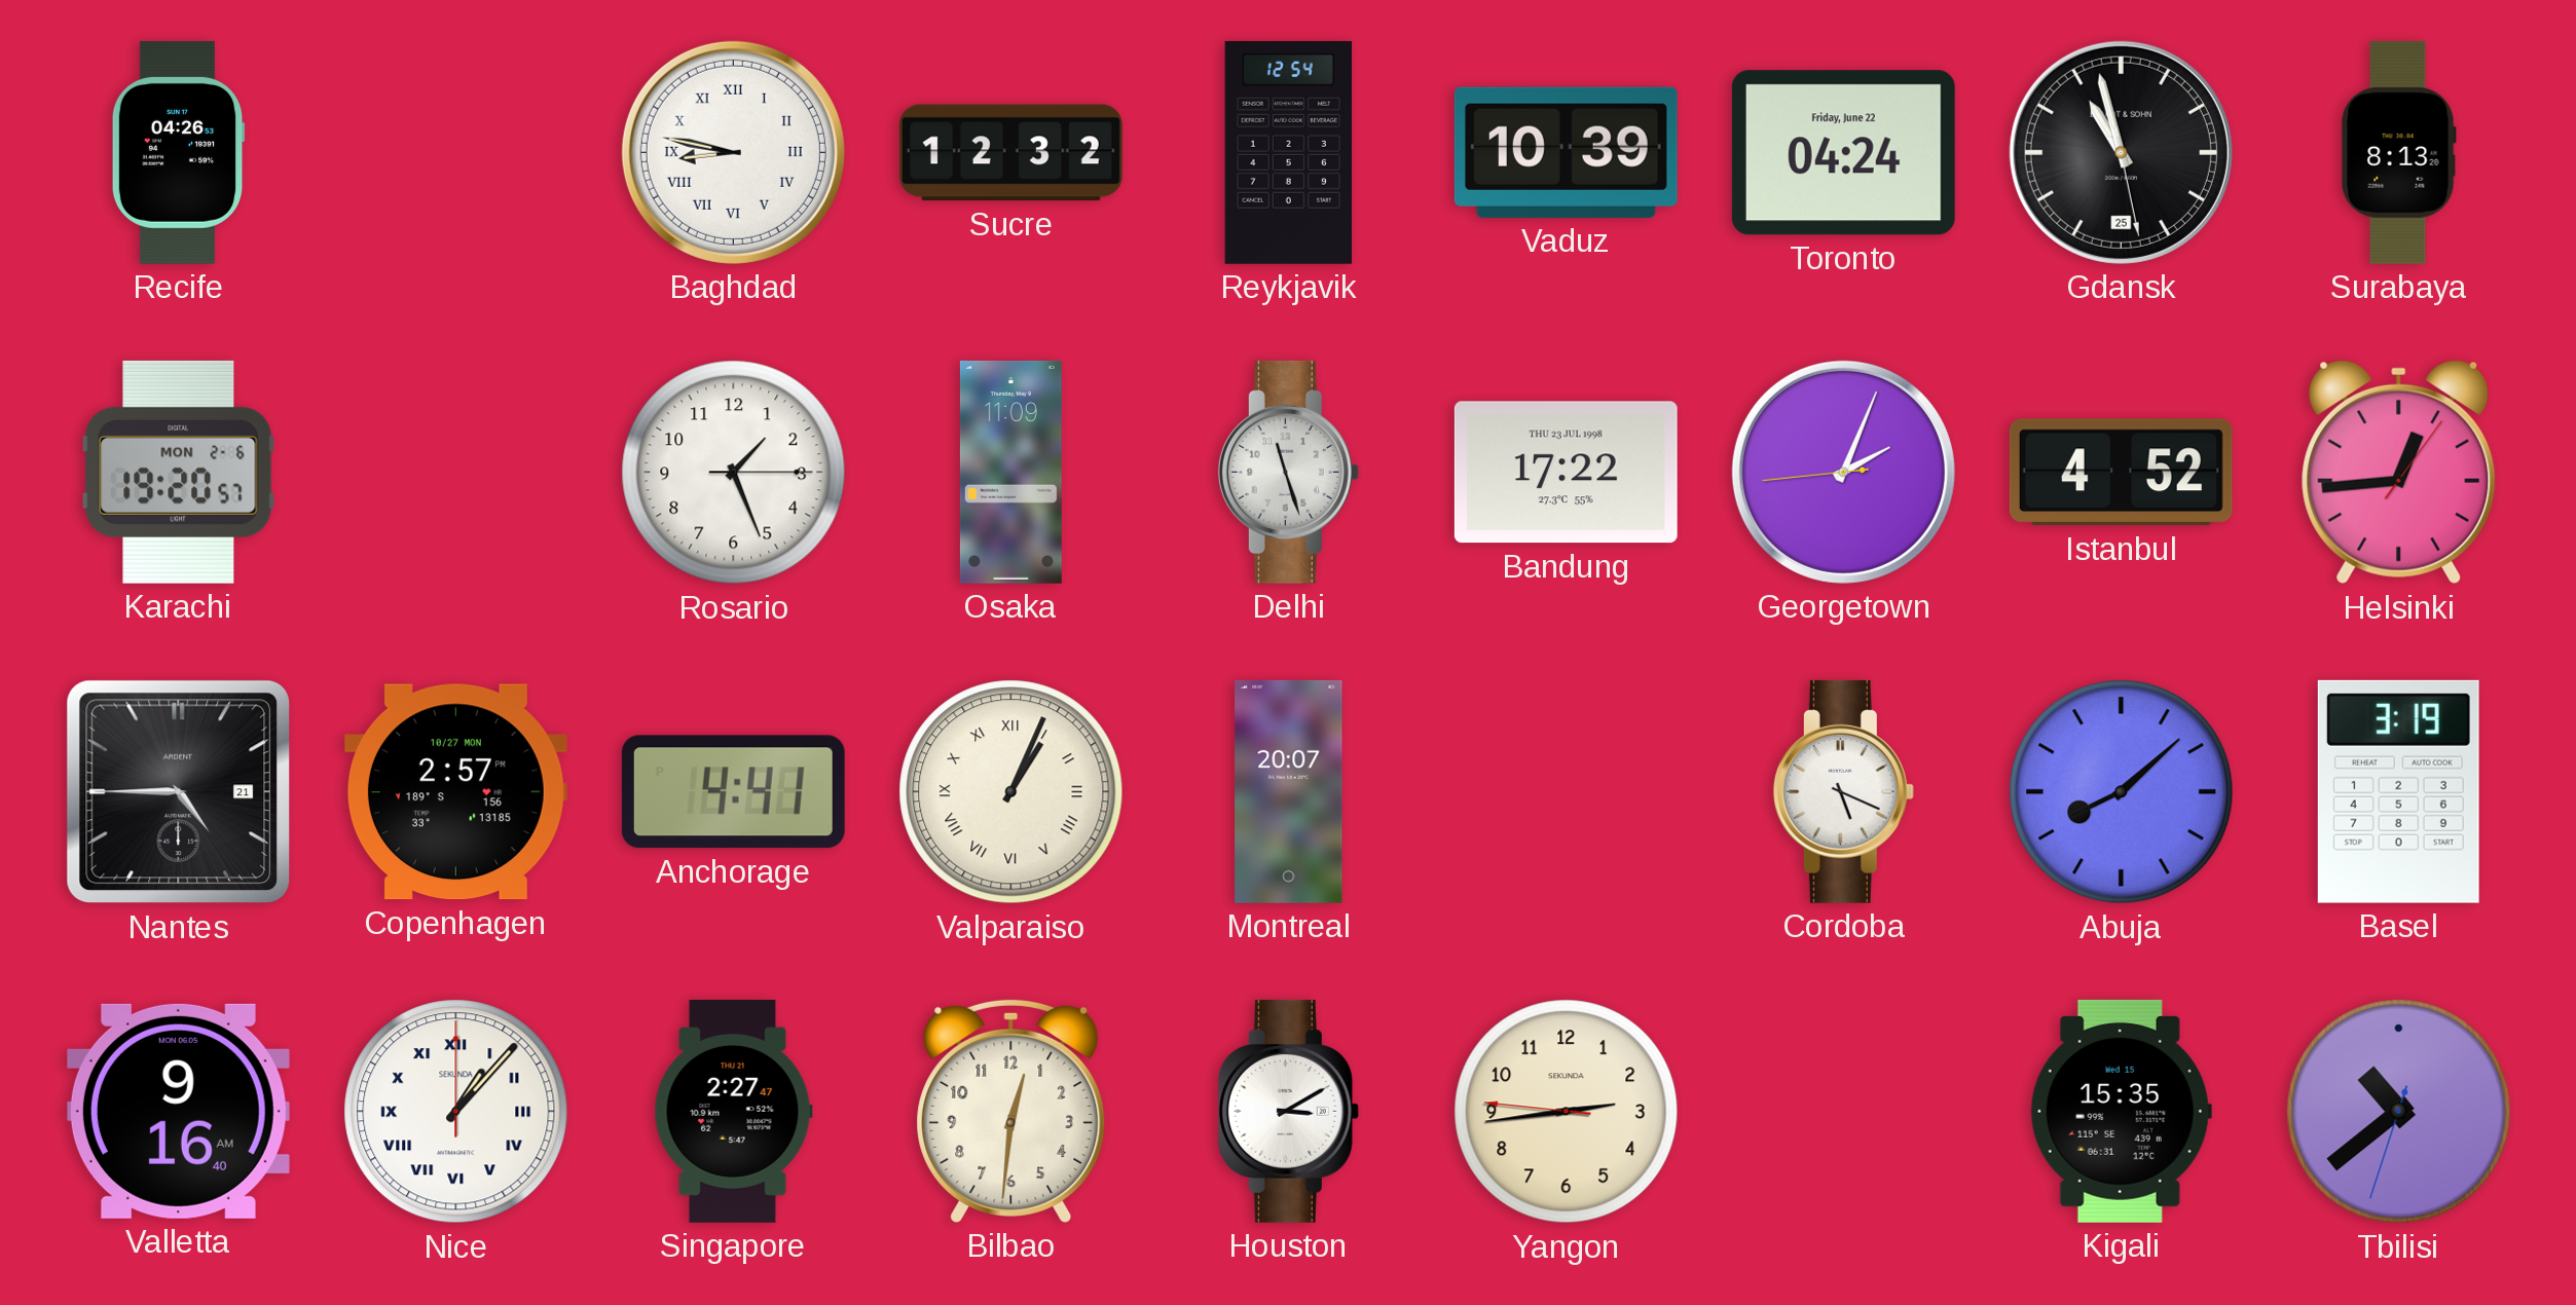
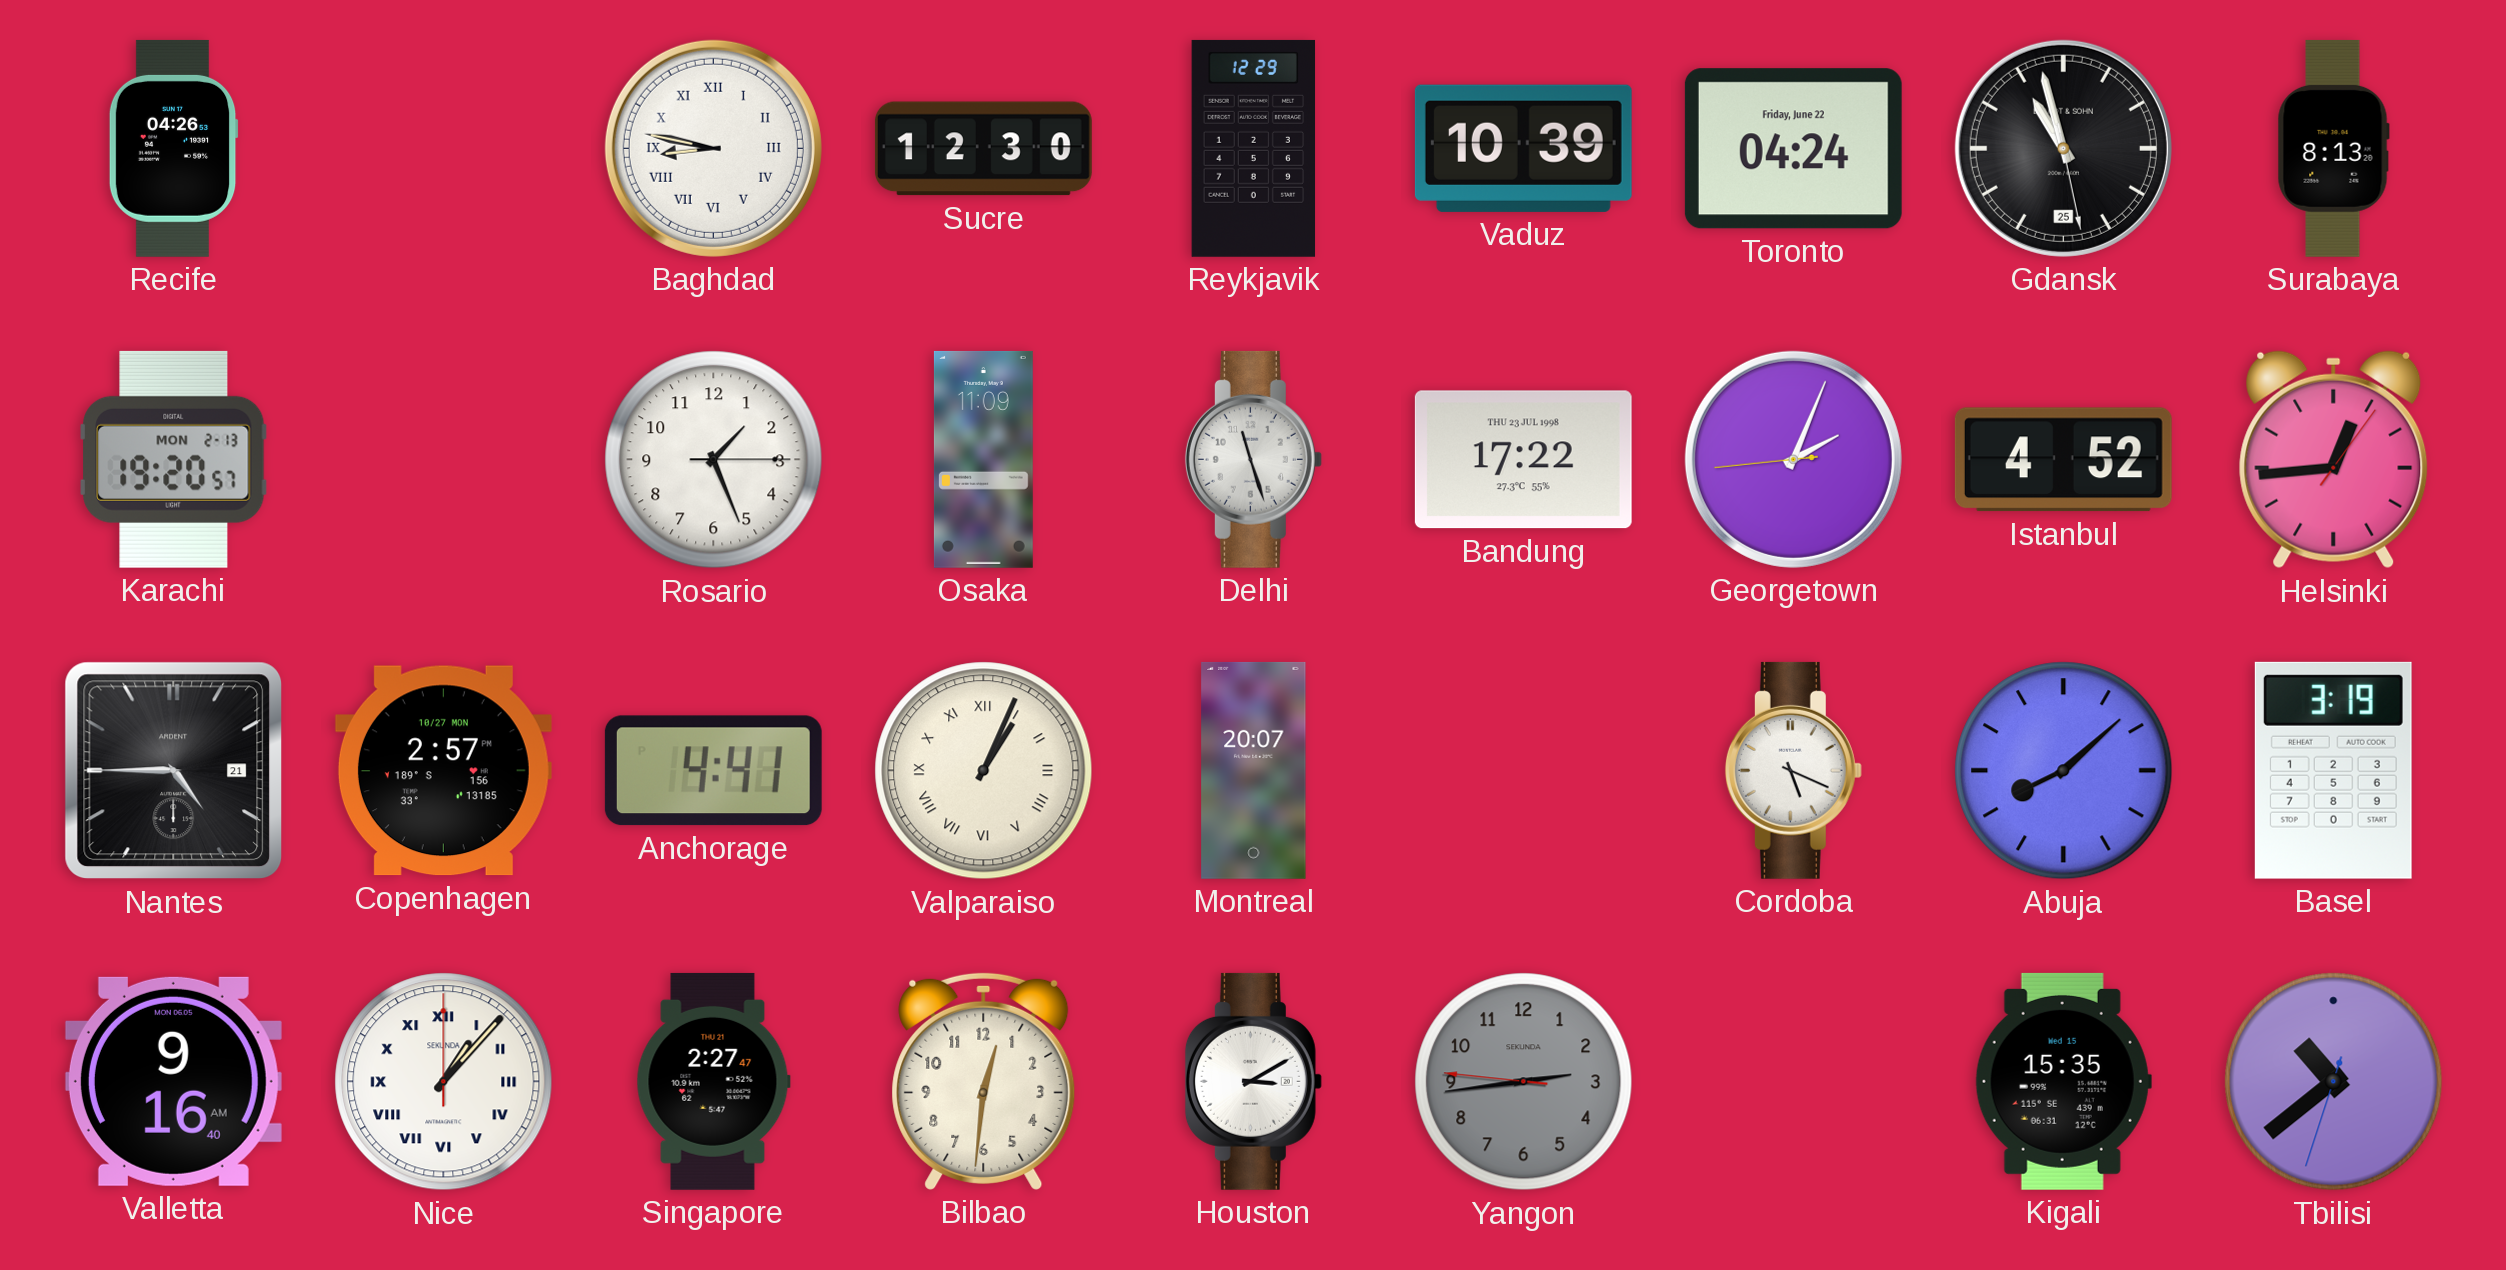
Sucre: 12:32 -> 12:30 (983, 149)
Reykjavik: 12:54 -> 12:29 (1254, 148)
Karachi date: MON 2-6 -> MON 2-13 (174, 459)
Yangon dial: cream -> grey (1524, 1082)
